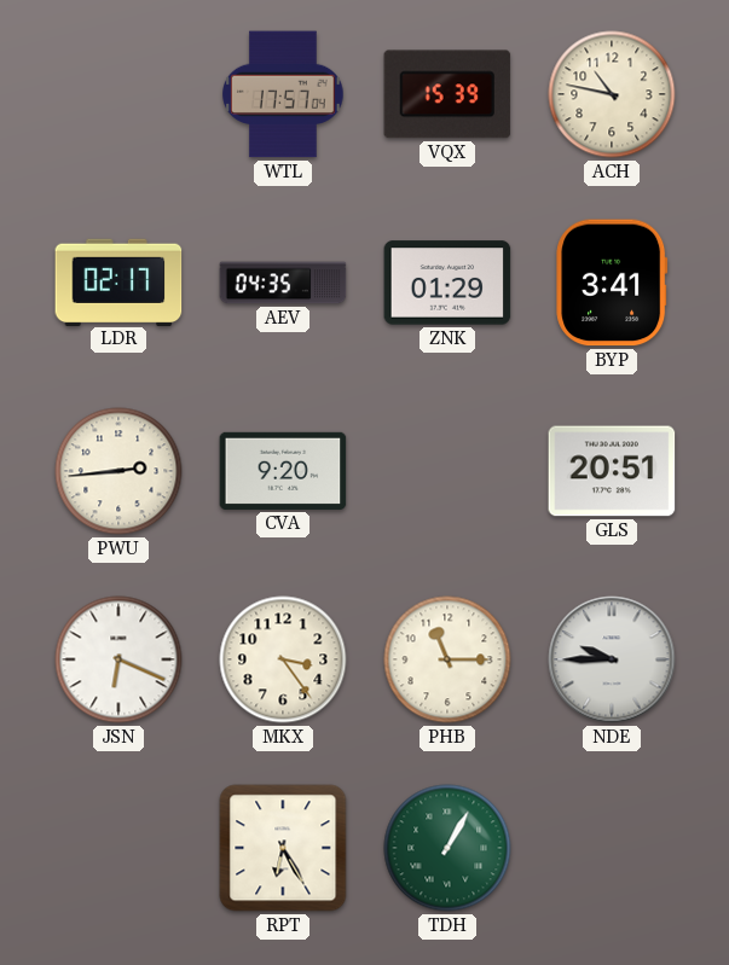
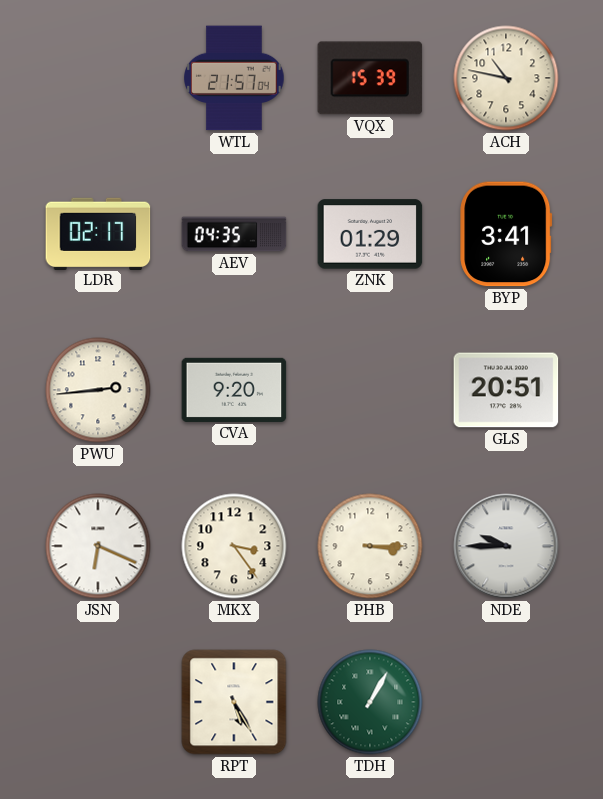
WTL: 17:57 -> 21:57 (234, 78)
PHB: 11:15 -> 3:15 (370, 546)
RPT: 6:25 -> 5:25 (234, 702)
